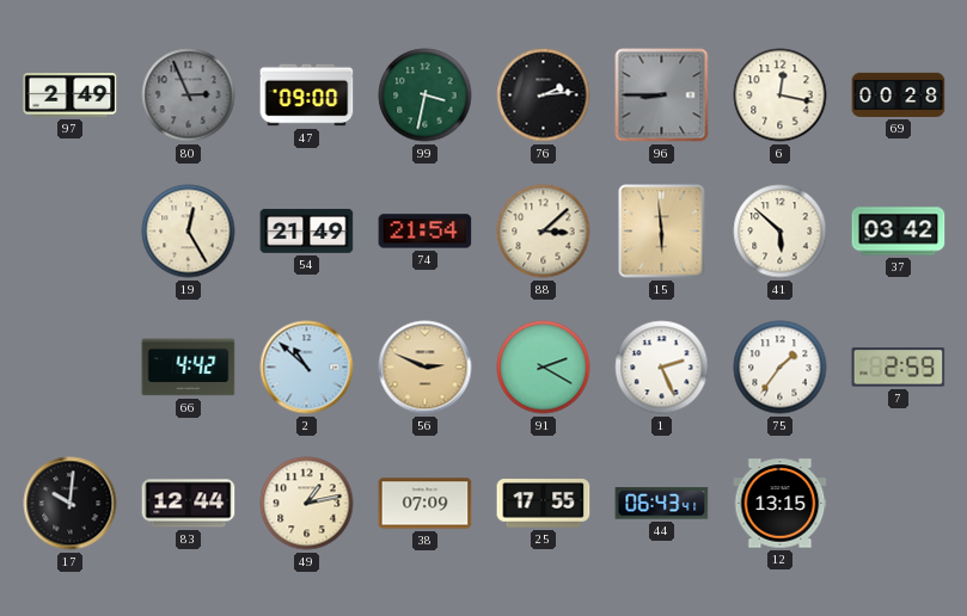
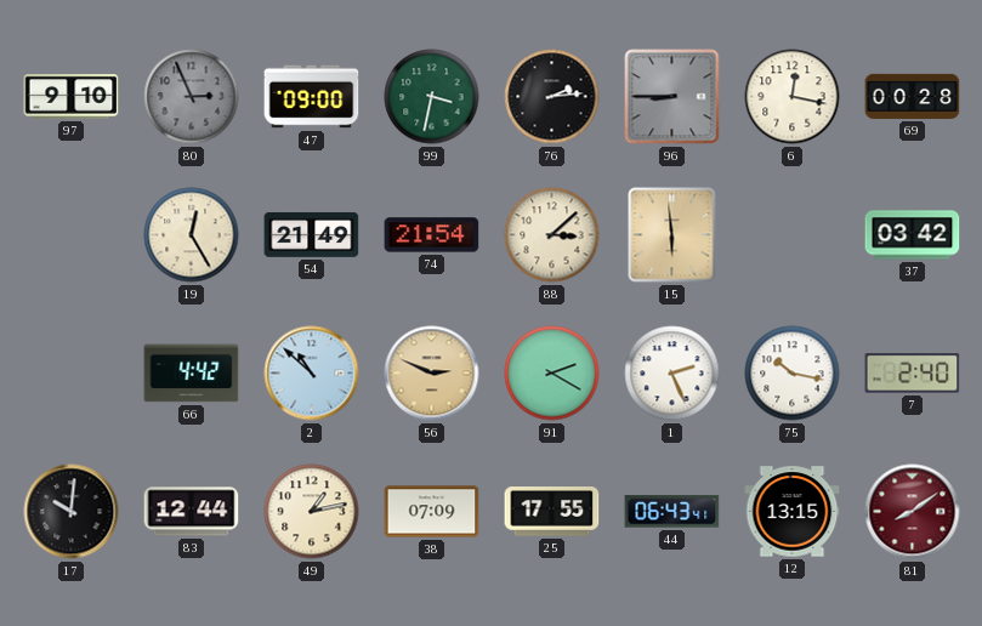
97: 2:49 -> 9:10 (72, 97)
41: 5:52 -> none (781, 232)
75: 1:36 -> 10:17 (793, 374)
7: 2:59 -> 2:40 (913, 374)
81: none -> 8:09 (913, 512)
